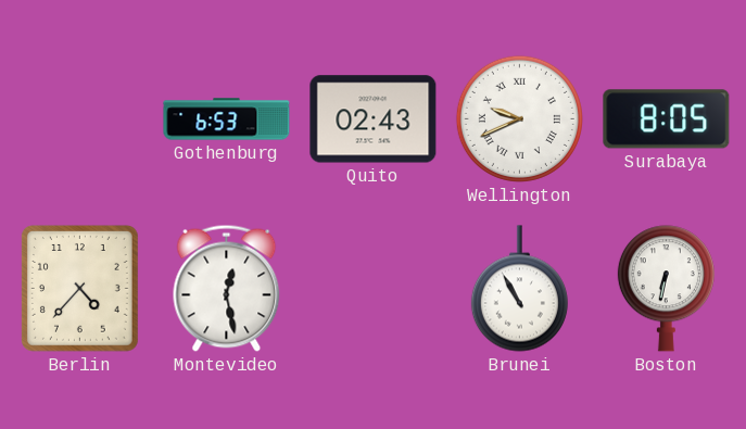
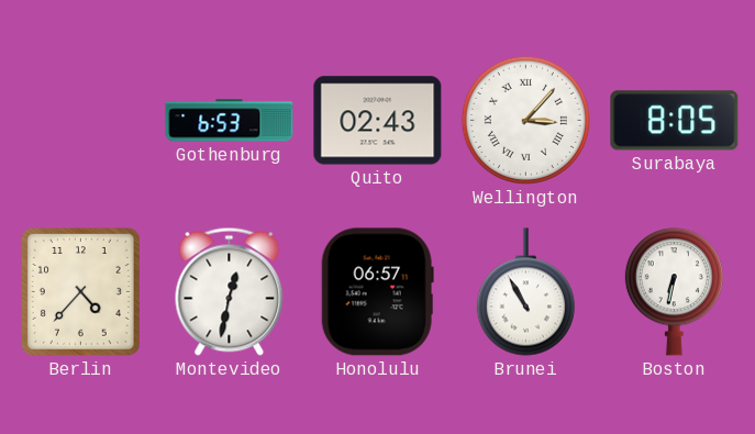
Wellington: 9:41 -> 3:07 (525, 120)
Montevideo: 12:28 -> 12:32 (230, 291)
Honolulu: none -> 06:57 (377, 292)
